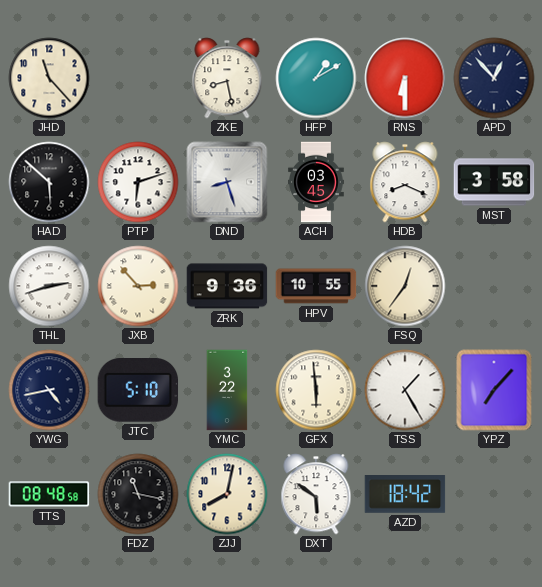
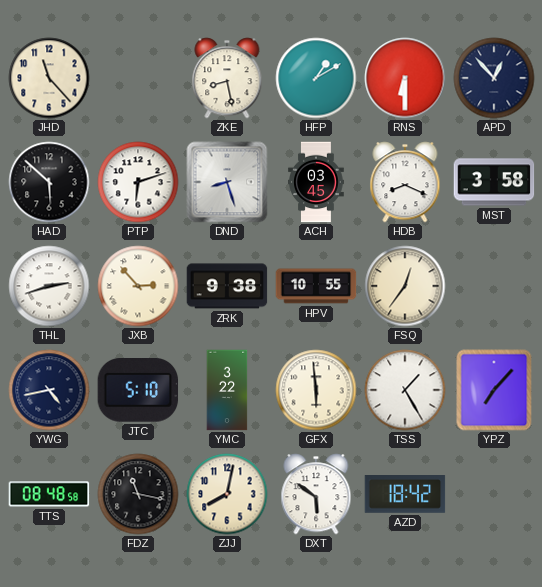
ZRK: 9:36 -> 9:38 (227, 286)
